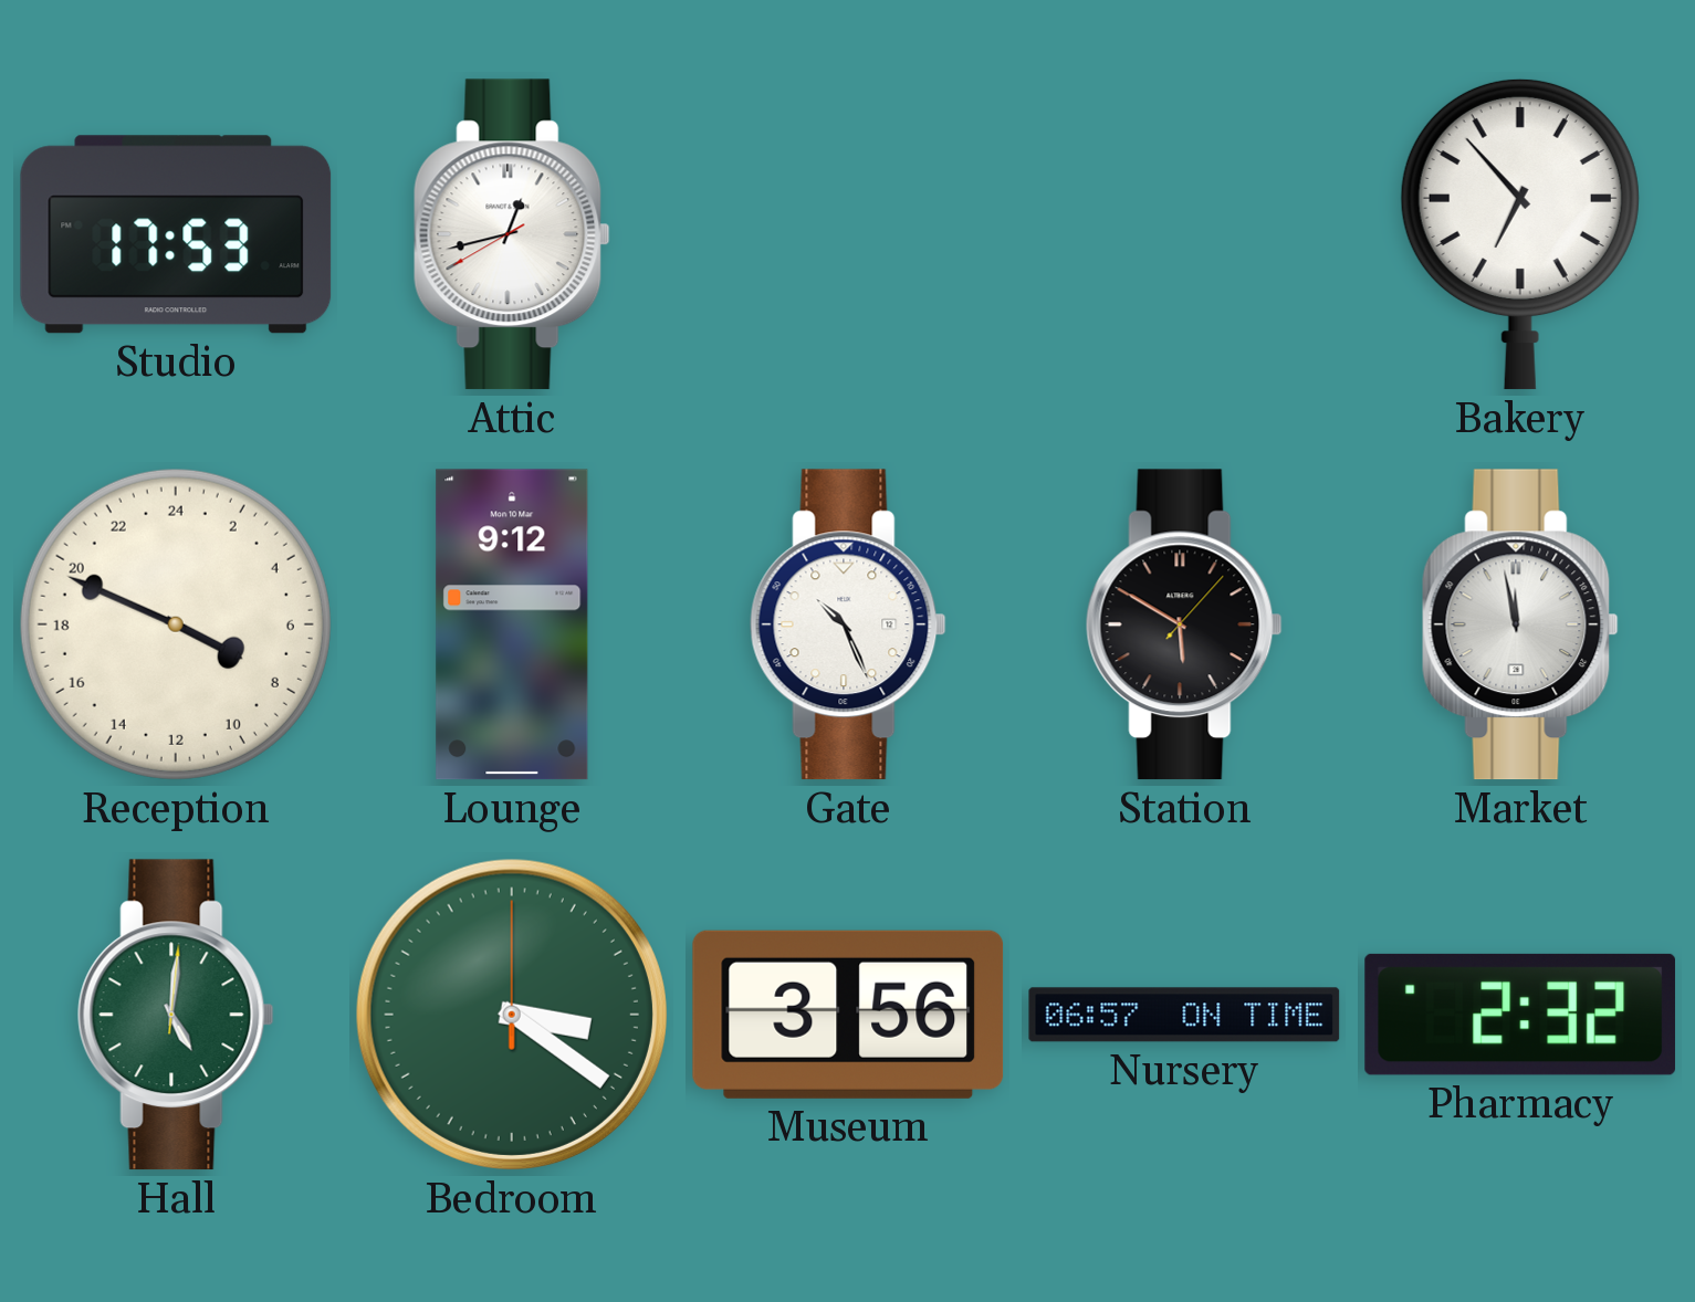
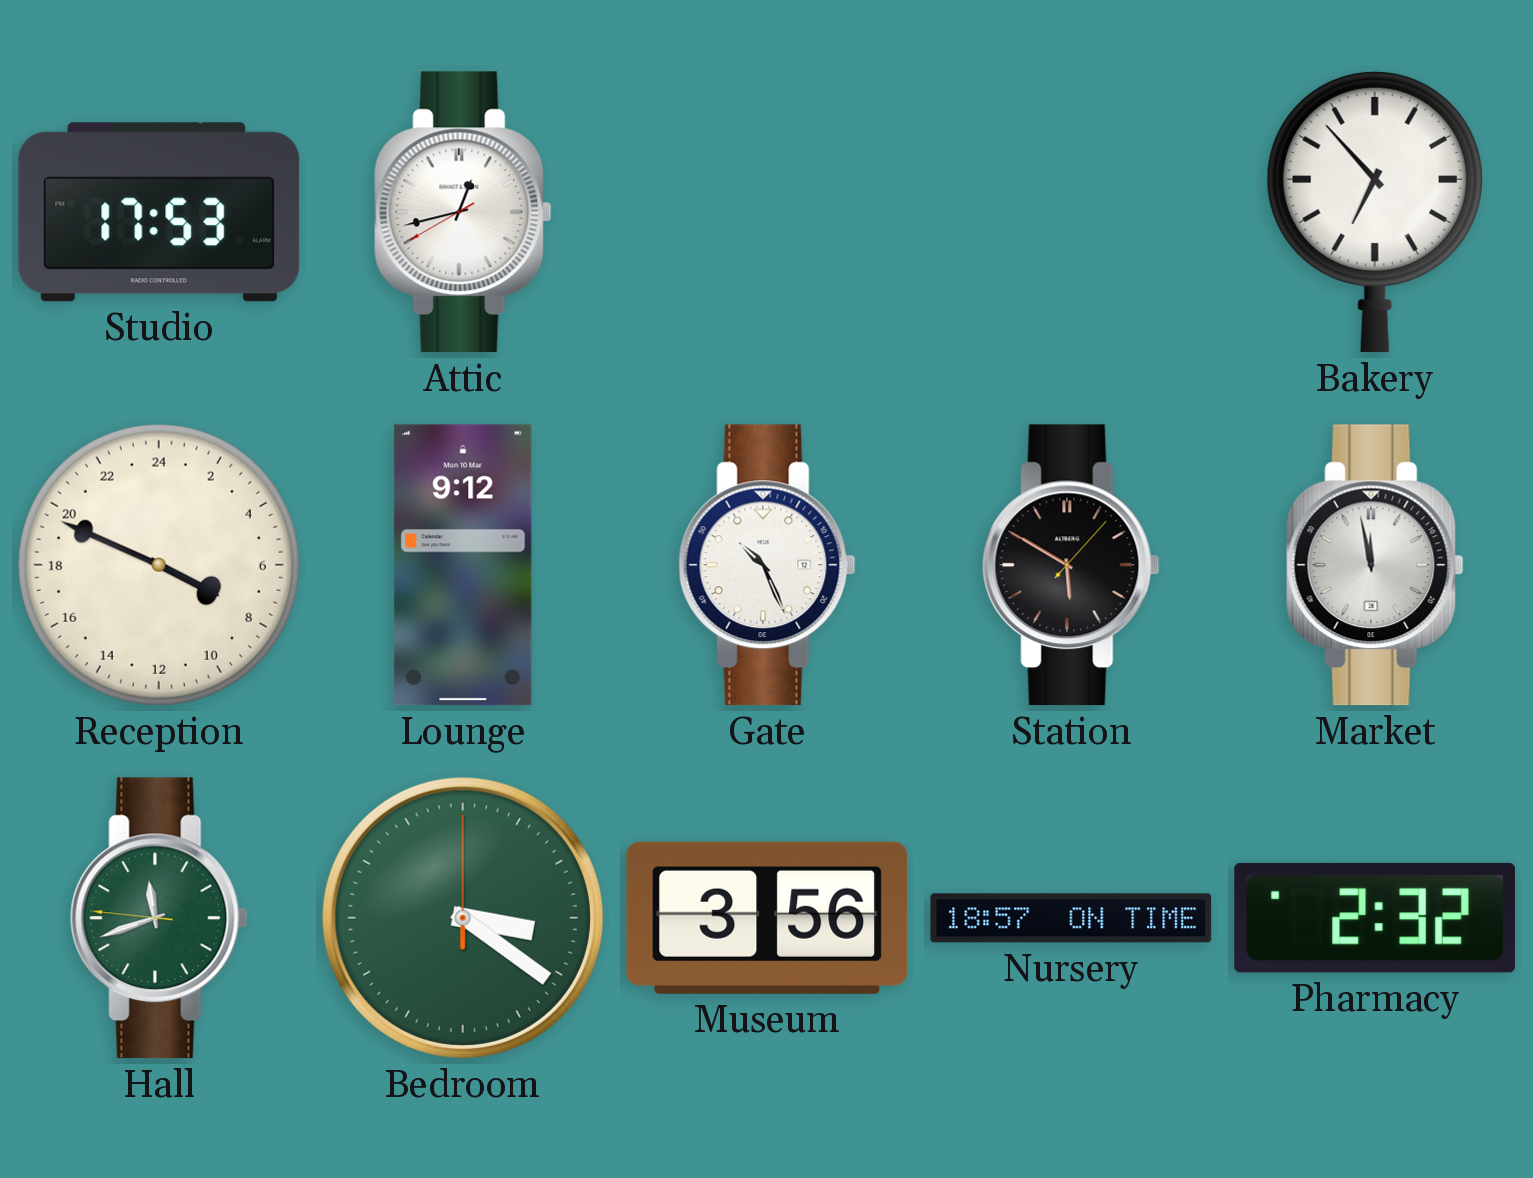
Hall: 5:01 -> 11:41 (159, 918)
Nursery: 06:57 -> 18:57 (1071, 918)
